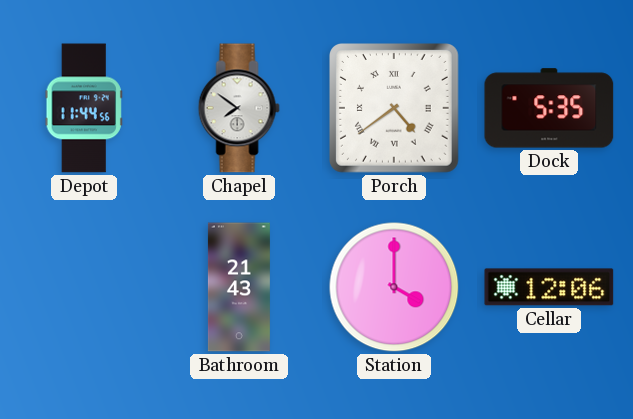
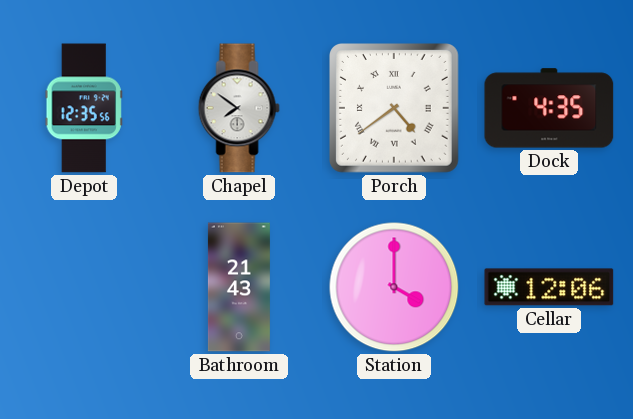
Depot: 11:44 -> 12:35 (84, 108)
Dock: 5:35 -> 4:35 (549, 108)
